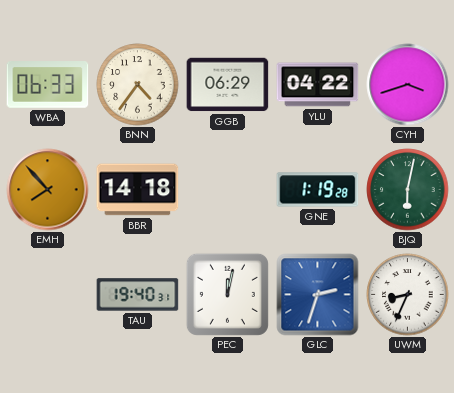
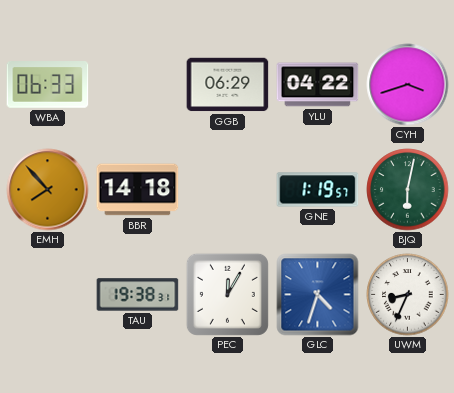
BNN: 4:36 -> none (138, 85)
GNE: 1:19:28 -> 1:19:57 (318, 190)
TAU: 19:40 -> 19:38 (138, 295)
PEC: 12:02 -> 12:05 (227, 294)
GLC: 2:33 -> 4:33 (318, 295)
